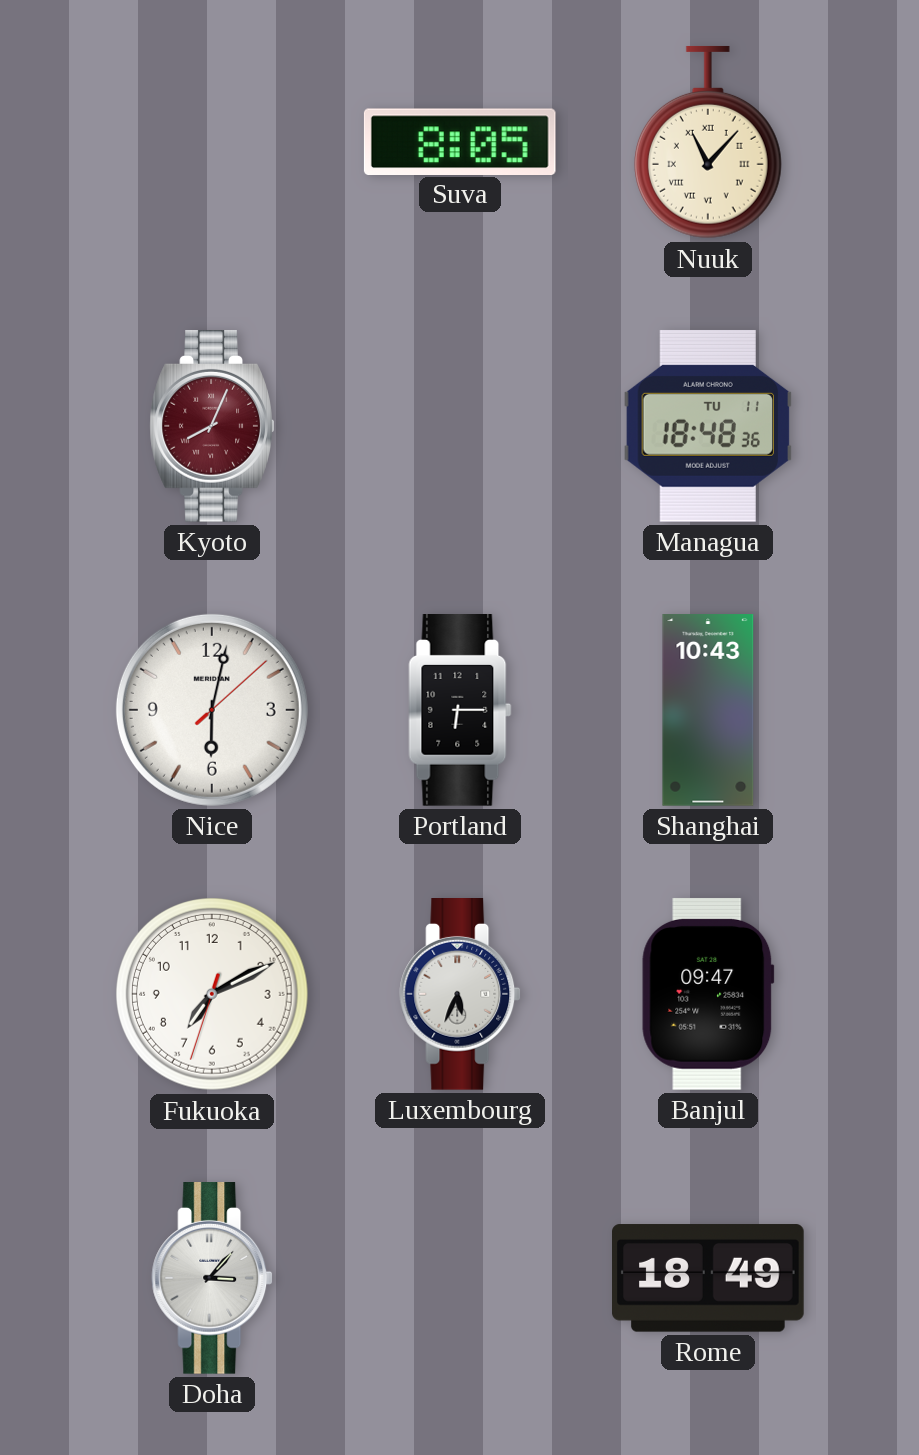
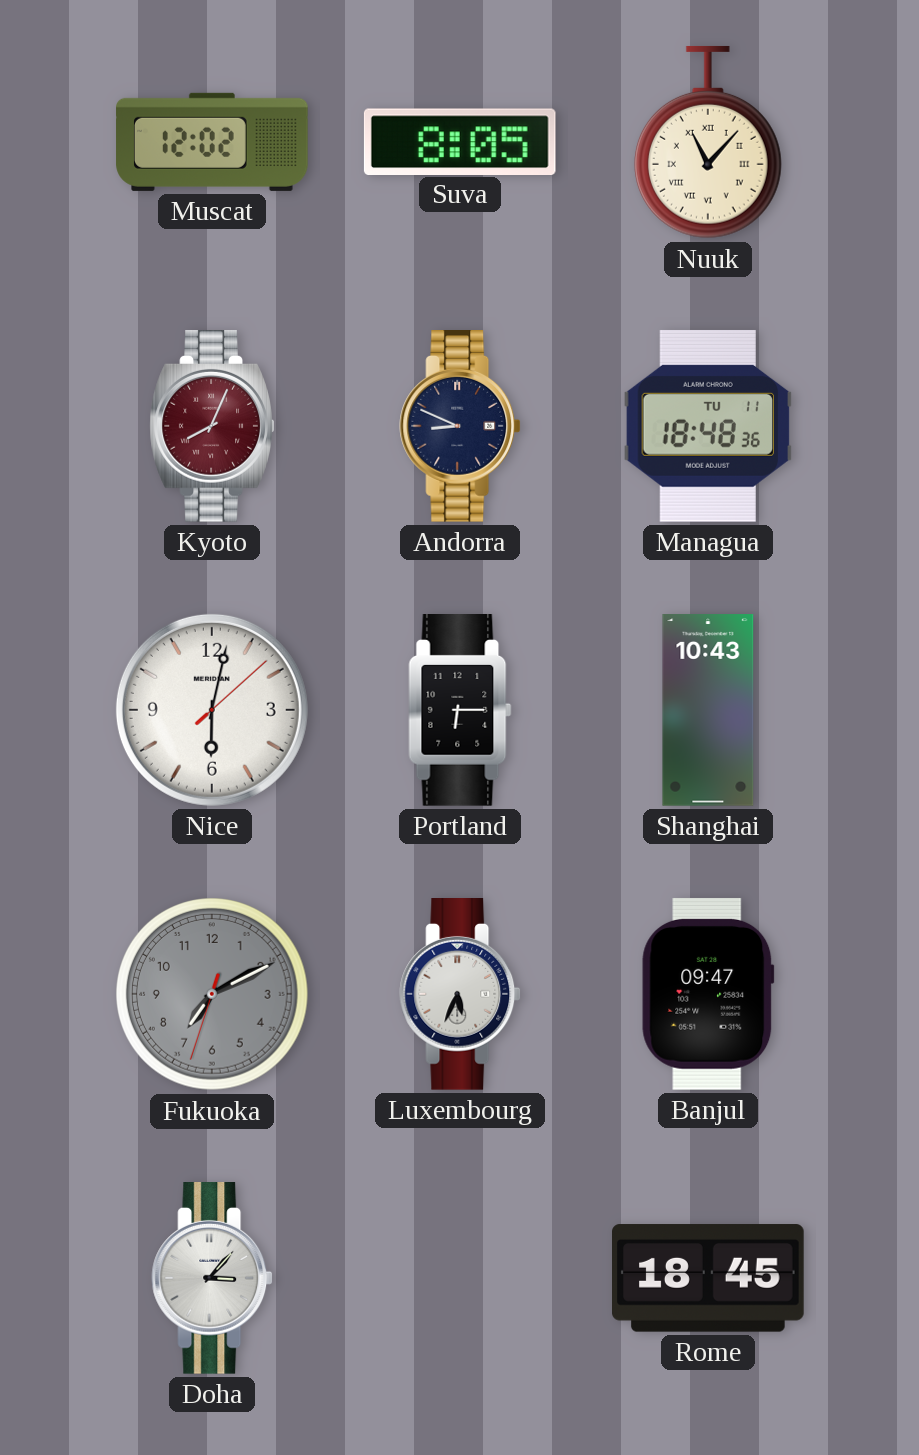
Muscat: none -> 12:02 (212, 142)
Andorra: none -> 8:49 (460, 427)
Fukuoka dial: white -> grey (213, 995)
Rome: 18:49 -> 18:45 (709, 1278)
